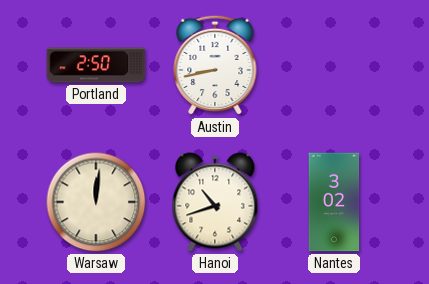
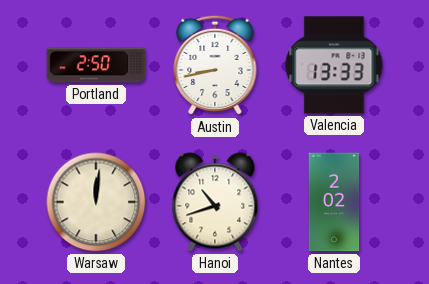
Valencia: none -> 13:33 (334, 65)
Nantes: 3:02 -> 2:02 (334, 202)
